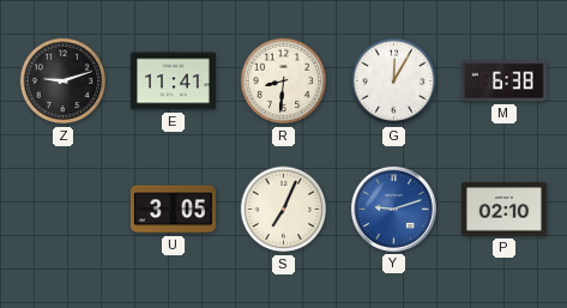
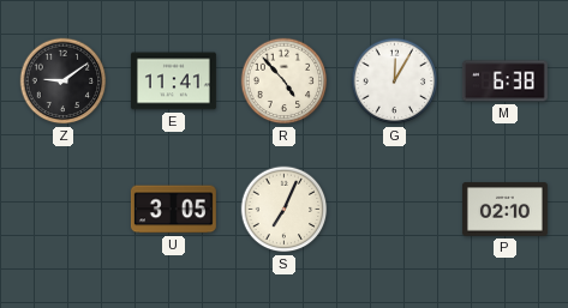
Z: 9:12 -> 9:09 (64, 81)
R: 8:31 -> 4:53 (285, 81)
Y: 9:12 -> none (393, 209)
